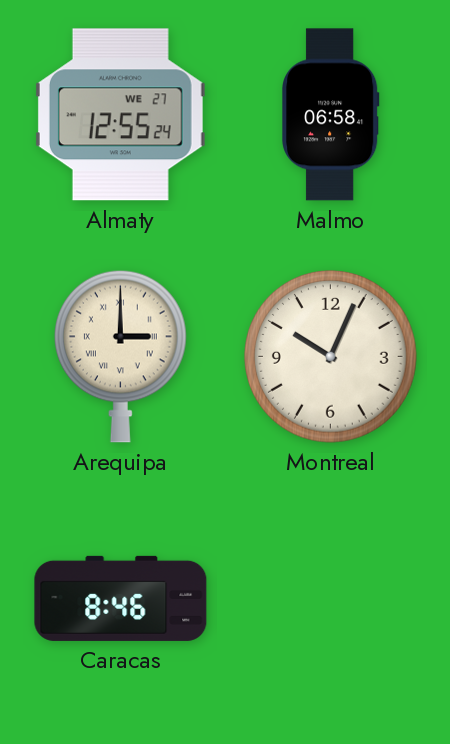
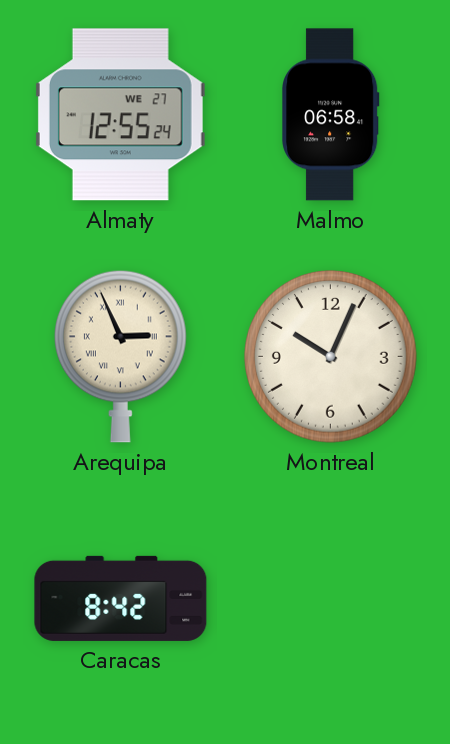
Arequipa: 3:00 -> 2:56 (120, 356)
Caracas: 8:46 -> 8:42 (121, 598)
